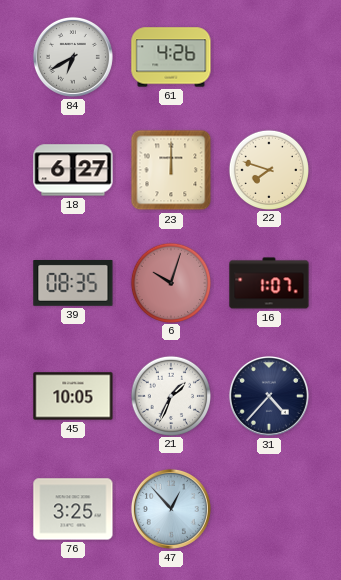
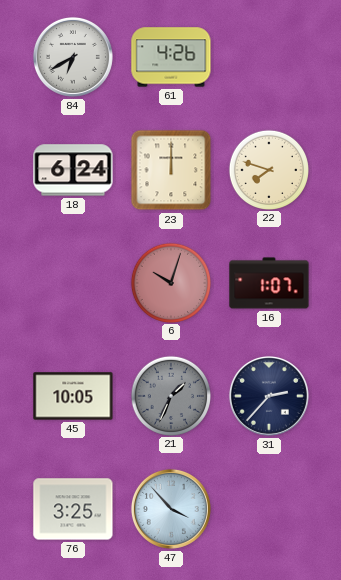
18: 6:27 -> 6:24 (73, 170)
39: 08:35 -> none (73, 284)
21 dial: white -> grey (170, 395)
31: 4:37 -> 2:37 (269, 396)
47: 12:53 -> 3:53 (171, 509)
